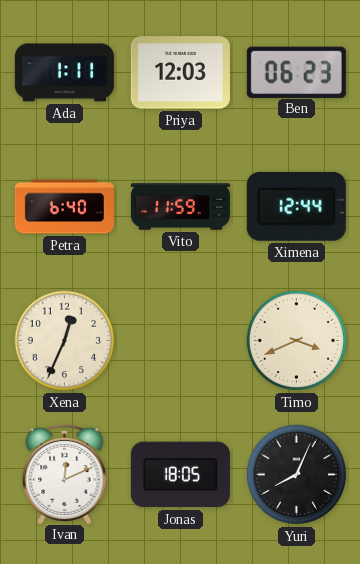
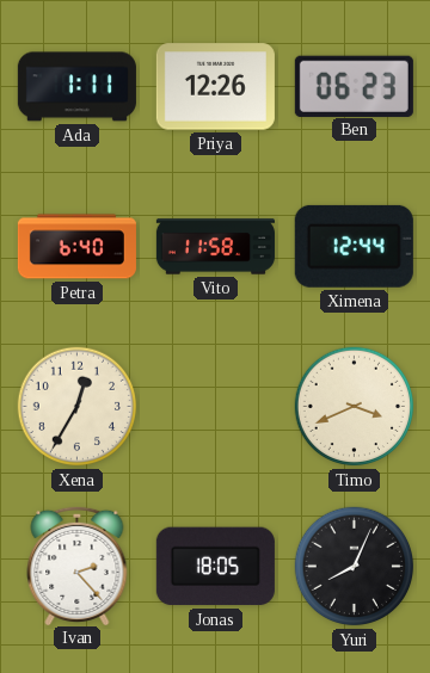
Priya: 12:03 -> 12:26 (215, 87)
Vito: 11:59 -> 11:58 (215, 247)
Xena: 12:34 -> 12:35 (78, 407)
Ivan: 12:11 -> 2:23 (78, 564)
